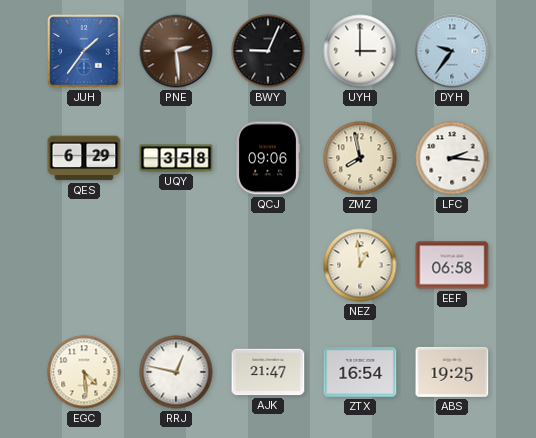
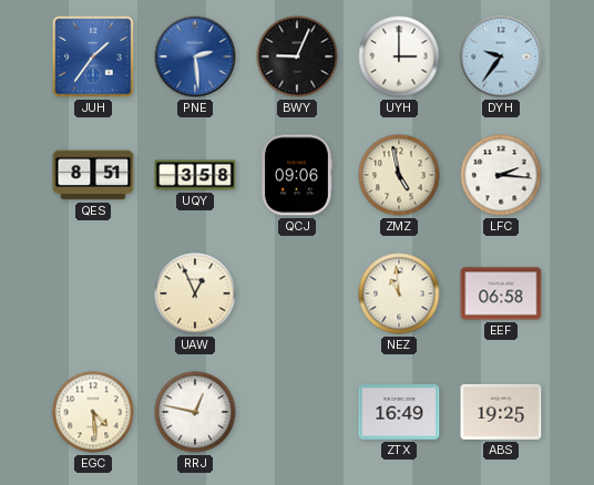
PNE dial: brown -> blue (195, 56)
QES: 6:29 -> 8:51 (93, 175)
ZMZ: 7:58 -> 4:58 (399, 175)
UAW: none -> 12:56 (195, 293)
NEZ: 12:59 -> 10:59 (399, 293)
AJK: 21:47 -> none (268, 372)
ZTX: 16:54 -> 16:49 (399, 412)
